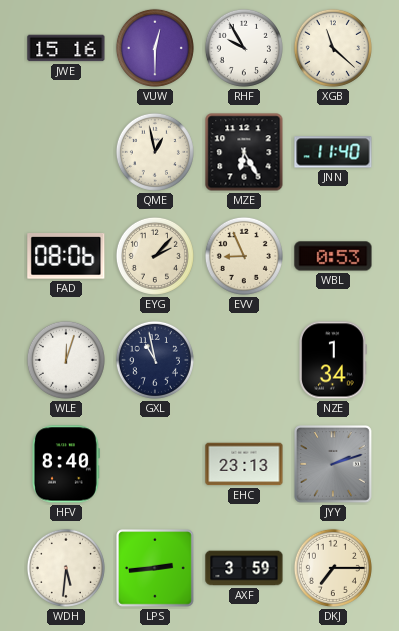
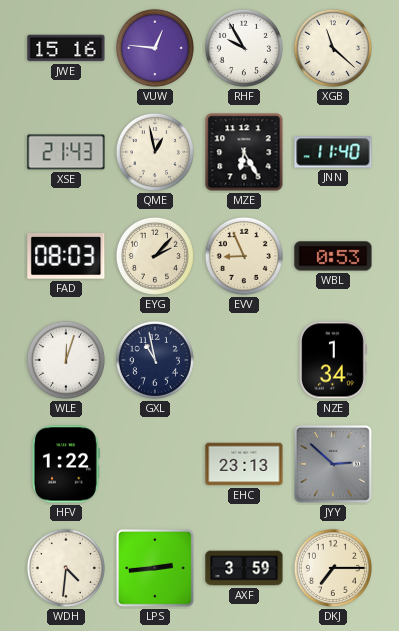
VUW: 12:30 -> 12:46 (155, 48)
XSE: none -> 21:43 (66, 152)
FAD: 08:06 -> 08:03 (66, 257)
HFV: 8:40 -> 1:22 (65, 464)
JYY: 2:12 -> 2:52 (334, 465)
WDH: 5:31 -> 4:31 (66, 568)
